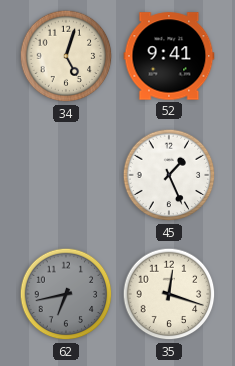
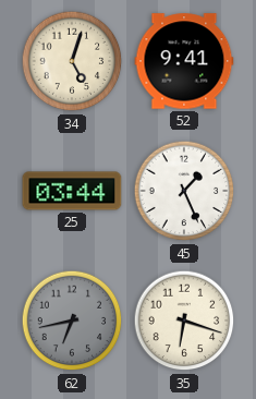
25: none -> 03:44 (72, 191)
35: 12:18 -> 6:18 (184, 321)
